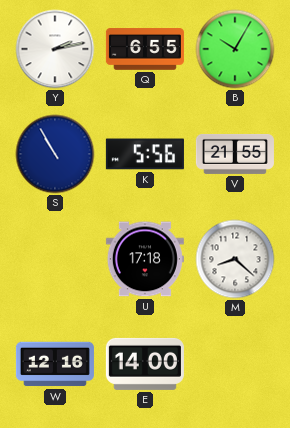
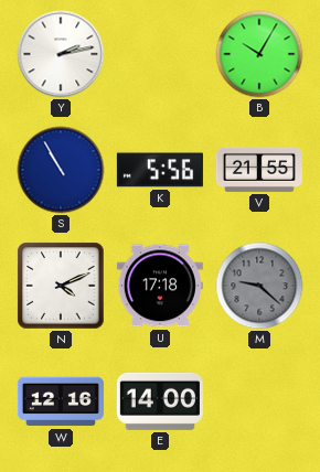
Q: 6:55 -> none (145, 49)
N: none -> 4:11 (61, 286)
M: 8:22 -> 9:22 (259, 286)
M dial: white -> grey (259, 286)
